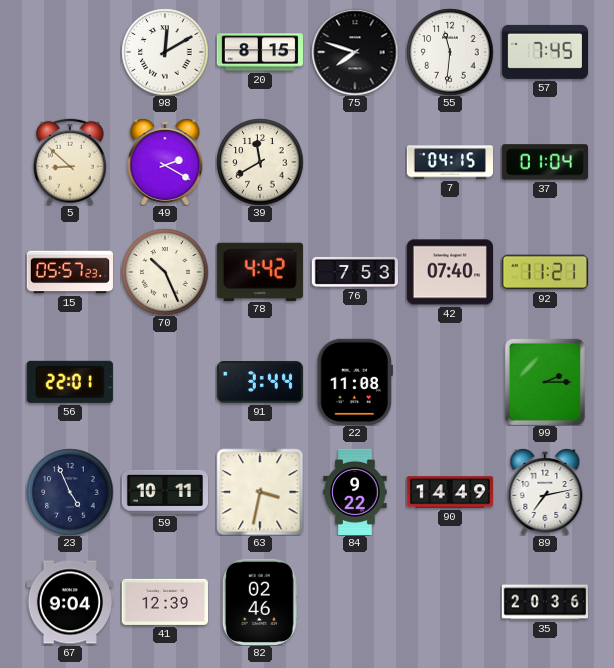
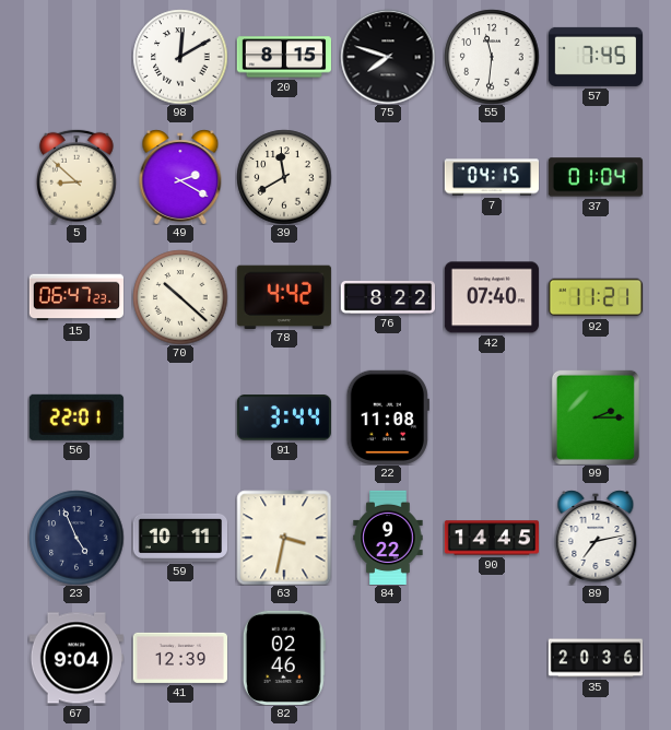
15: 05:57 -> 06:47 (75, 297)
70: 10:26 -> 10:22 (180, 297)
76: 7:53 -> 8:22 (387, 297)
90: 14:49 -> 14:45 (491, 538)
